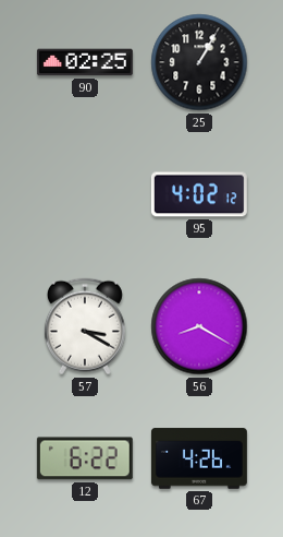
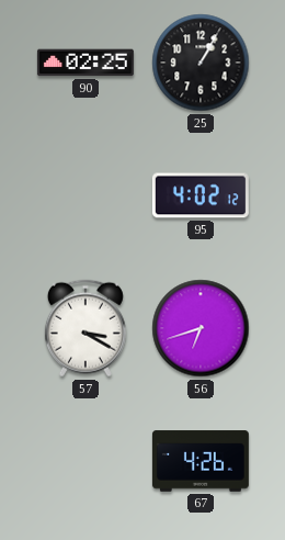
56: 8:20 -> 6:42 (201, 328)
12: 6:22 -> none (85, 458)
